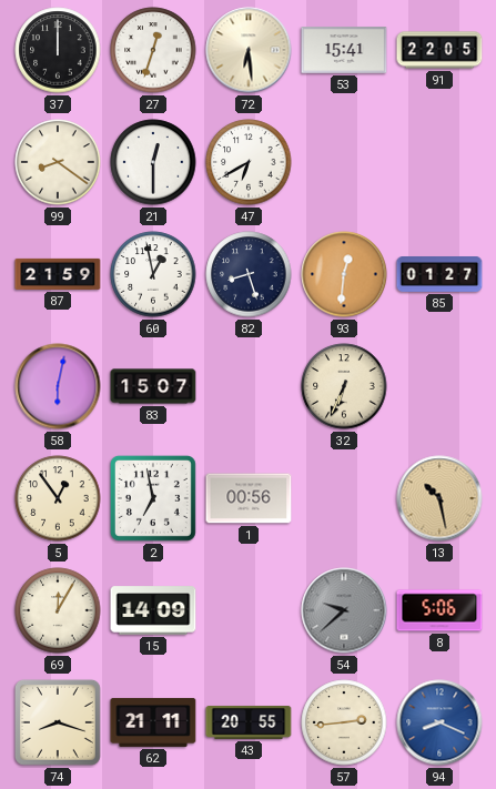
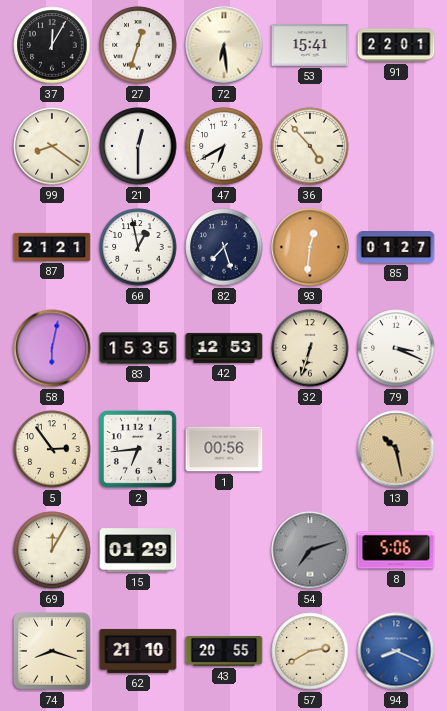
37: 12:00 -> 12:05 (52, 45)
91: 22:05 -> 22:01 (396, 45)
36: none -> 4:53 (310, 146)
87: 21:59 -> 21:21 (52, 247)
82: 8:27 -> 7:27 (224, 247)
83: 15:07 -> 15:35 (138, 348)
42: none -> 12:53 (224, 348)
32: 6:34 -> 6:33 (310, 348)
79: none -> 3:19 (396, 348)
5: 12:54 -> 2:54 (52, 449)
2: 6:58 -> 6:44 (138, 449)
15: 14:09 -> 01:29 (138, 550)
54: 9:38 -> 7:12 (310, 550)
62: 21:11 -> 21:10 (138, 651)
57: 2:44 -> 2:40 (310, 651)
